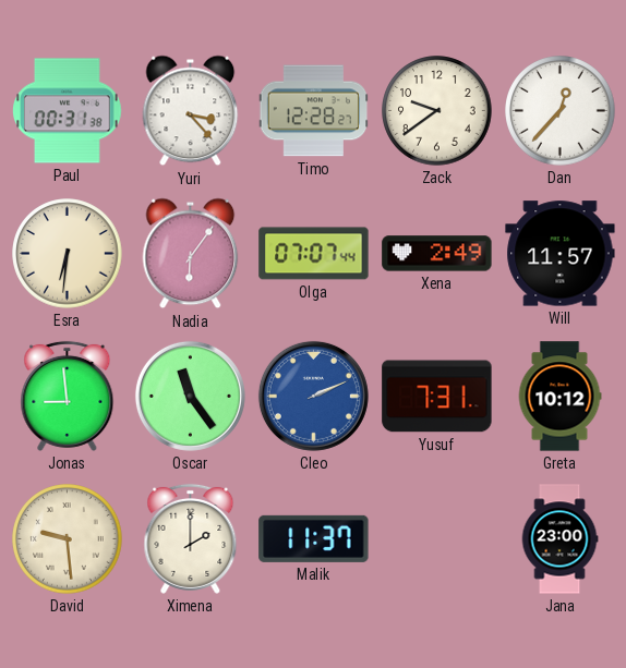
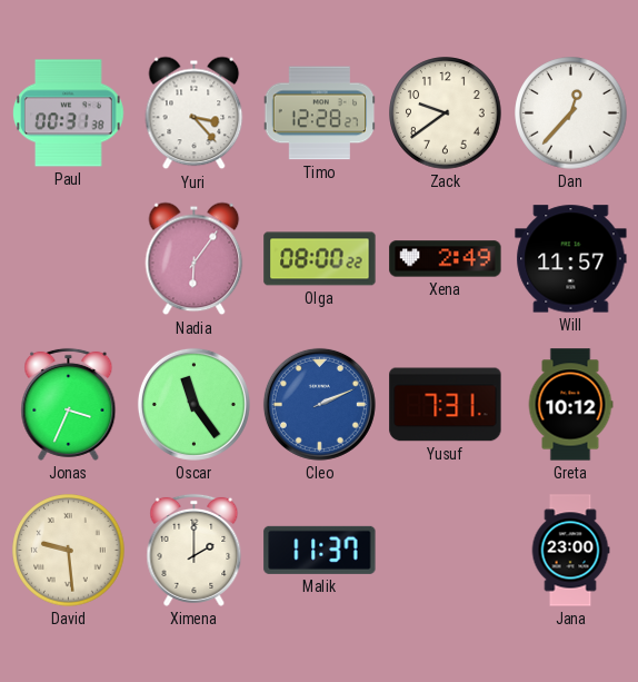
Esra: 6:31 -> none (68, 254)
Olga: 07:07 -> 08:00 (320, 259)
Jonas: 8:59 -> 3:34 (69, 404)
